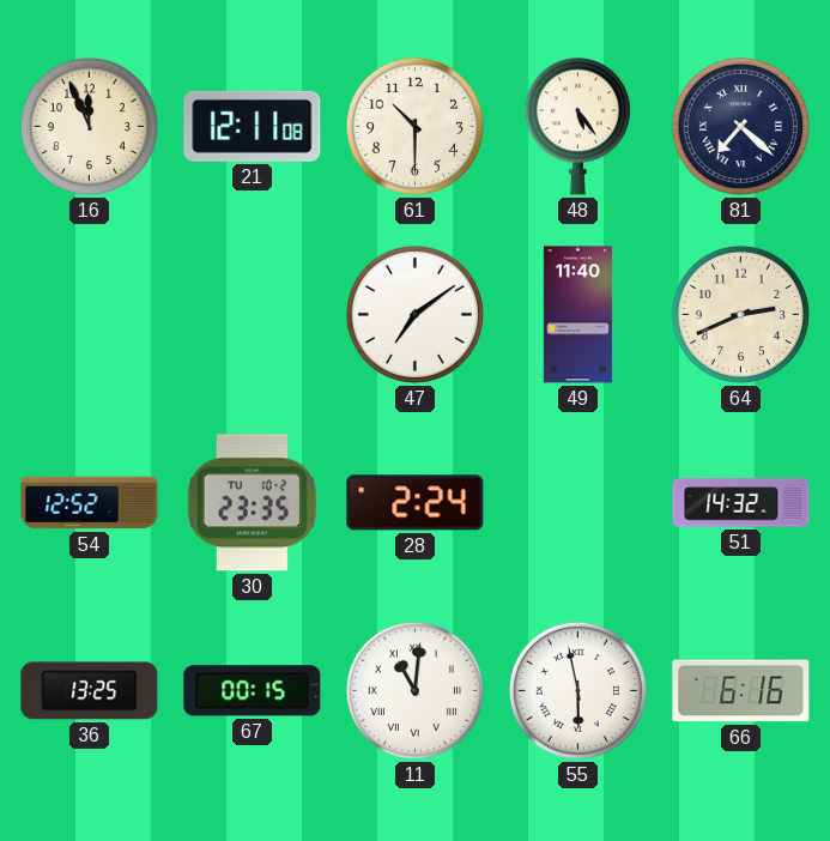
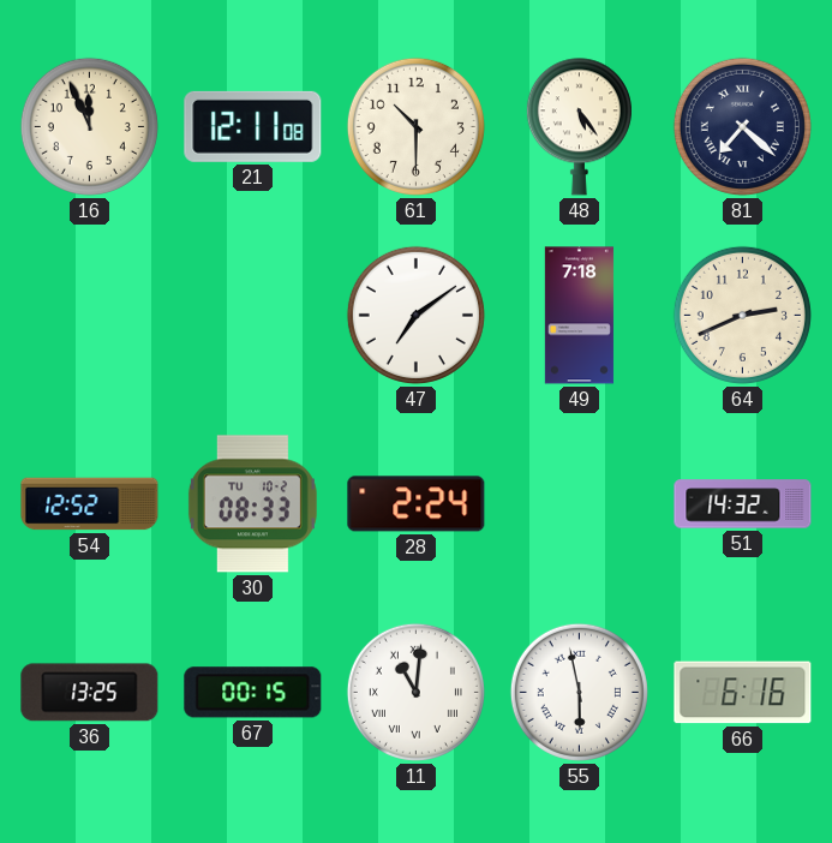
49: 11:40 -> 7:18 (579, 316)
30: 23:35 -> 08:33 (252, 504)
